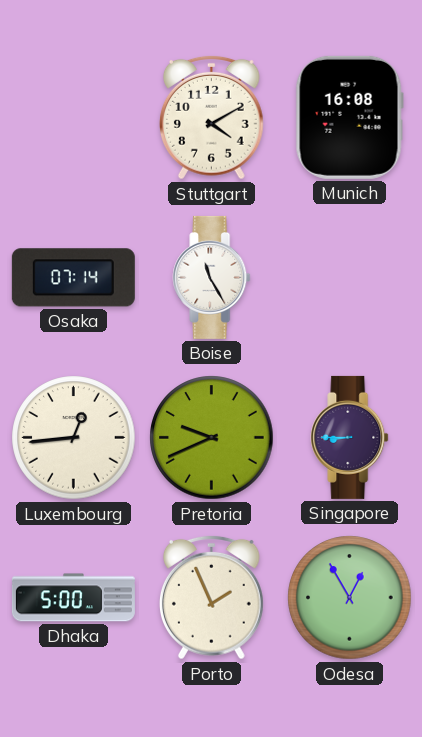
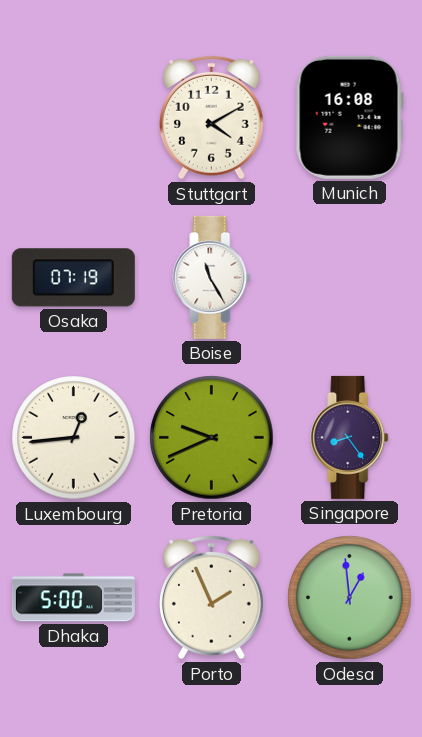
Osaka: 07:14 -> 07:19 (73, 278)
Singapore: 8:45 -> 8:24 (350, 437)
Odesa: 12:55 -> 12:59 (350, 598)
